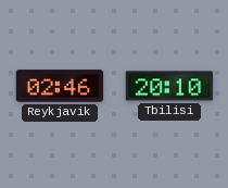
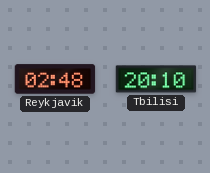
Reykjavik: 02:46 -> 02:48 (55, 79)
